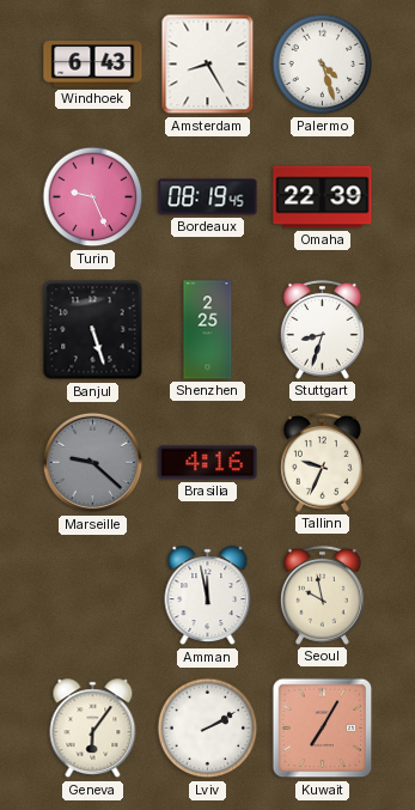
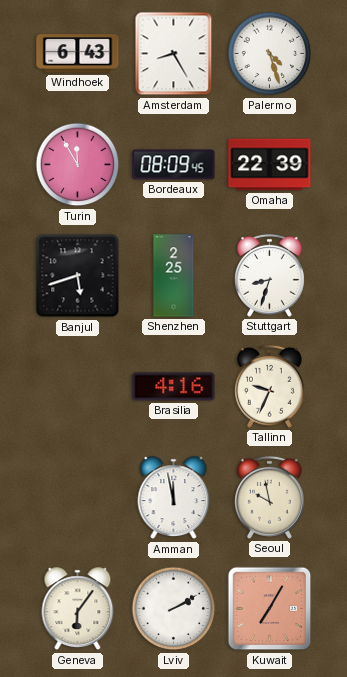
Turin: 9:26 -> 11:55 (78, 165)
Bordeaux: 08:19 -> 08:09 (174, 165)
Banjul: 5:27 -> 5:42 (78, 276)
Marseille: 9:22 -> none (93, 463)
